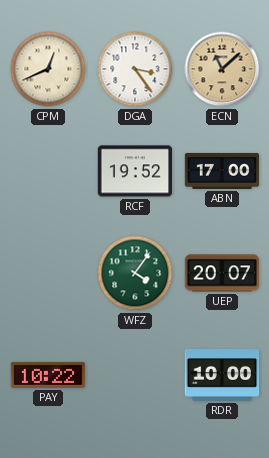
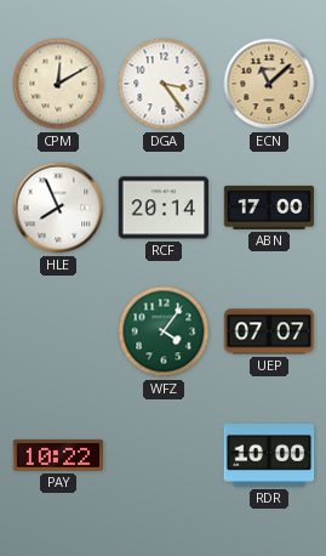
CPM: 12:41 -> 12:10 (58, 84)
HLE: none -> 7:56 (58, 208)
RCF: 19:52 -> 20:14 (164, 208)
UEP: 20:07 -> 07:07 (269, 331)
